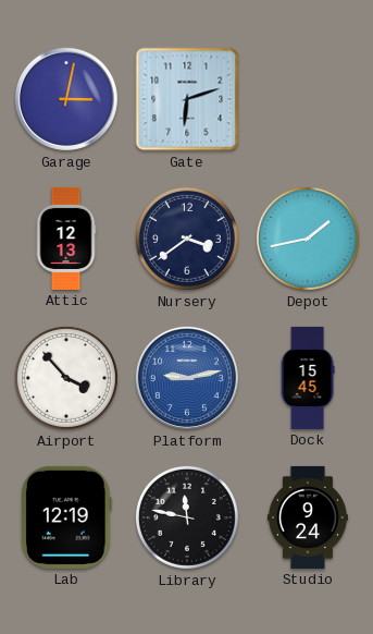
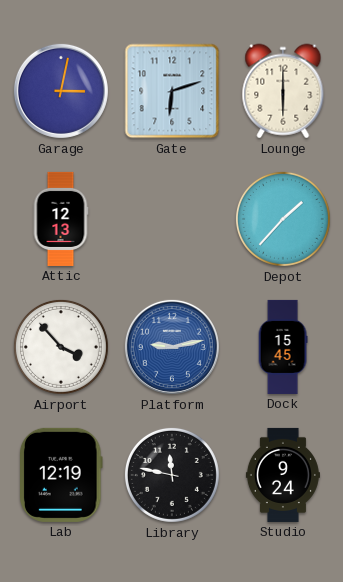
Lounge: none -> 6:00 (283, 91)
Nursery: 3:39 -> none (187, 239)
Depot: 1:43 -> 1:37 (283, 219)
